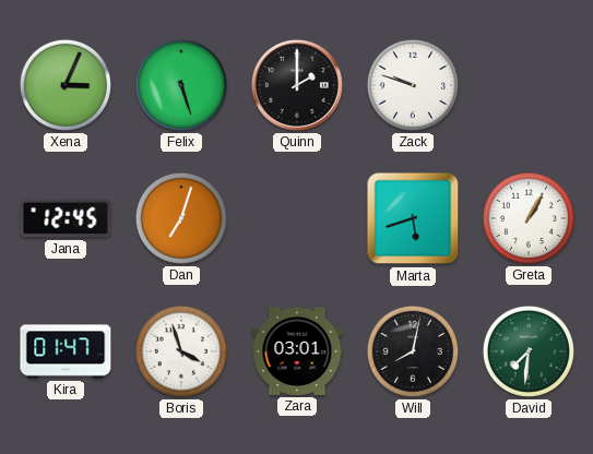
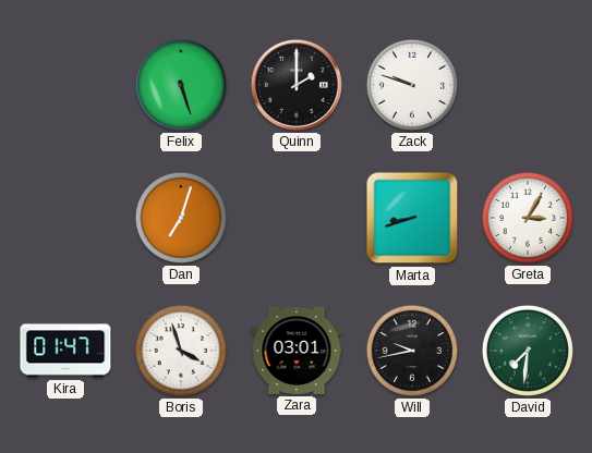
Xena: 3:04 -> none (66, 85)
Jana: 12:45 -> none (66, 218)
Marta: 5:42 -> 8:42 (412, 218)
Greta: 1:05 -> 3:05 (528, 218)
Will: 8:02 -> 9:43 (412, 351)
